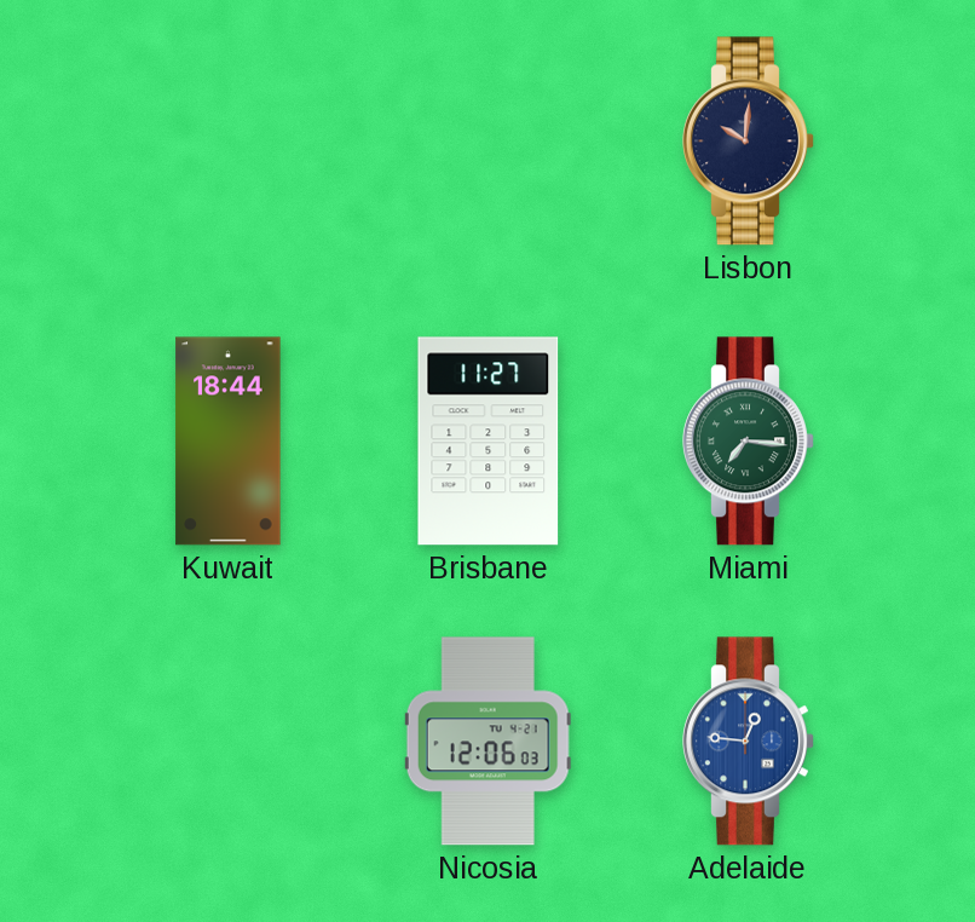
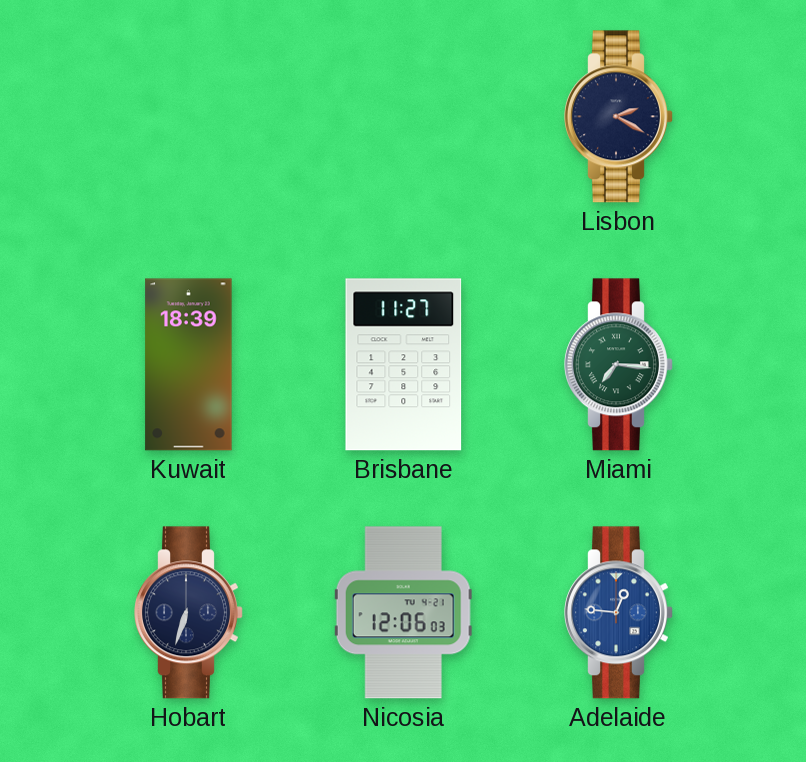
Lisbon: 10:01 -> 2:20 (619, 117)
Kuwait: 18:44 -> 18:39 (189, 365)
Hobart: none -> 6:33 (189, 613)
